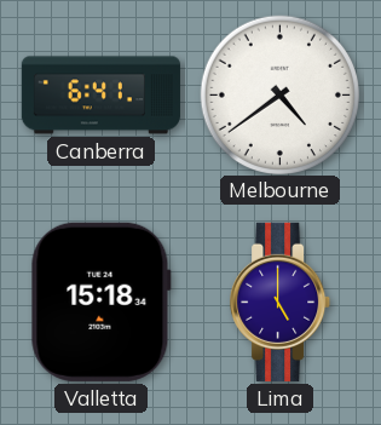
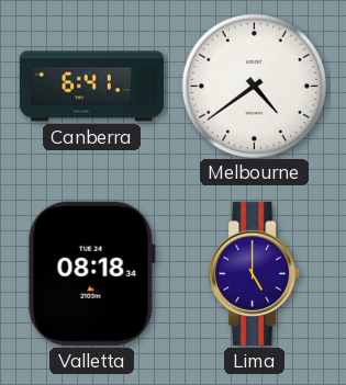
Valletta: 15:18 -> 08:18 (91, 273)
